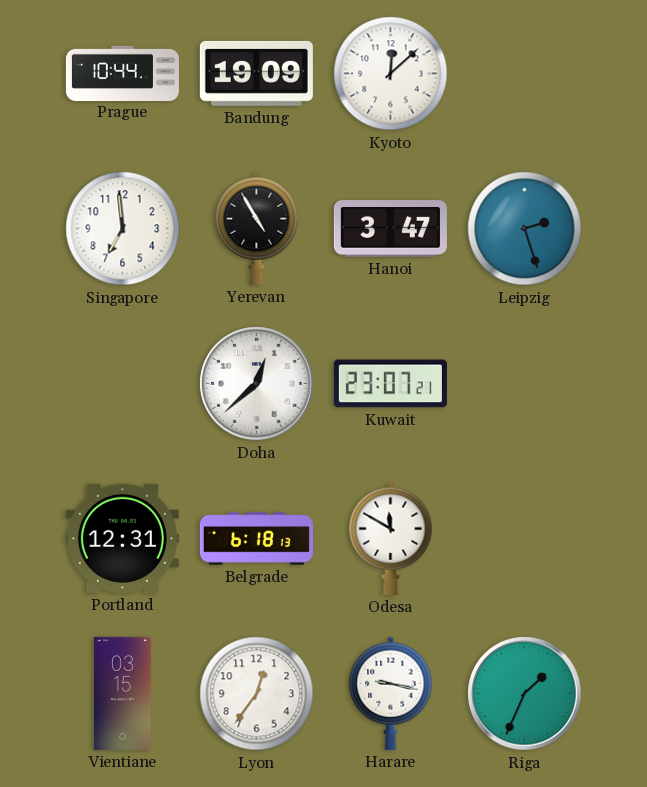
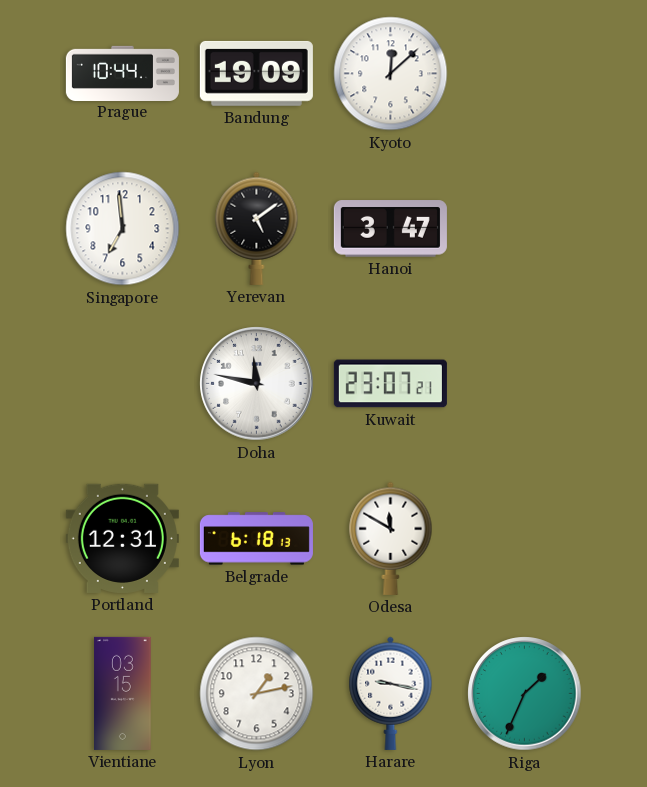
Yerevan: 4:55 -> 5:09 (257, 228)
Leipzig: 2:27 -> none (525, 229)
Doha: 12:38 -> 11:47 (257, 384)
Lyon: 12:36 -> 1:13 (257, 694)
